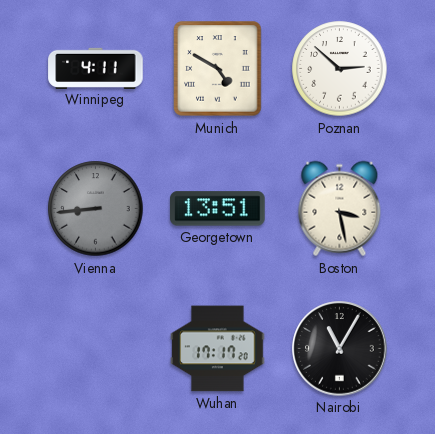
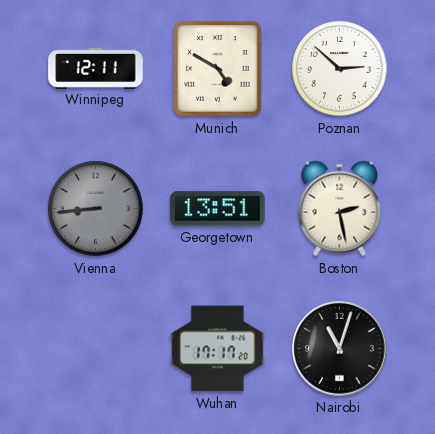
Winnipeg: 4:11 -> 12:11 (96, 68)
Boston: 3:28 -> 2:28 (340, 209)
Nairobi: 11:05 -> 11:03 (340, 349)
